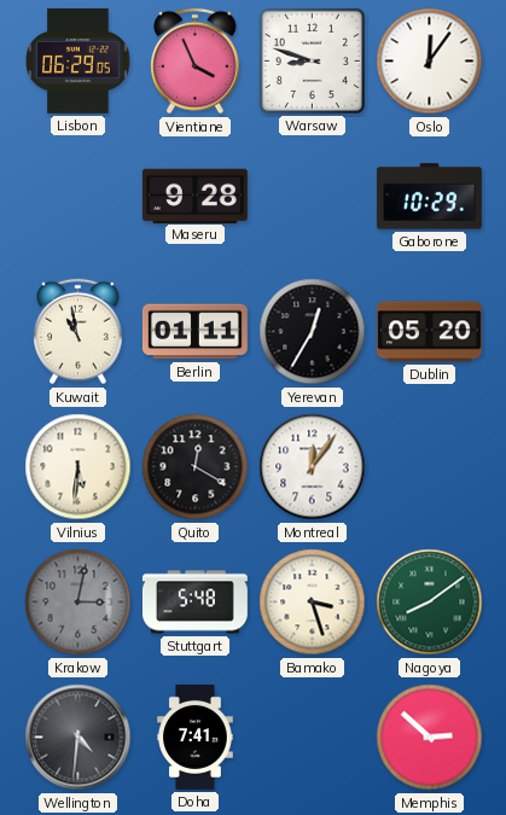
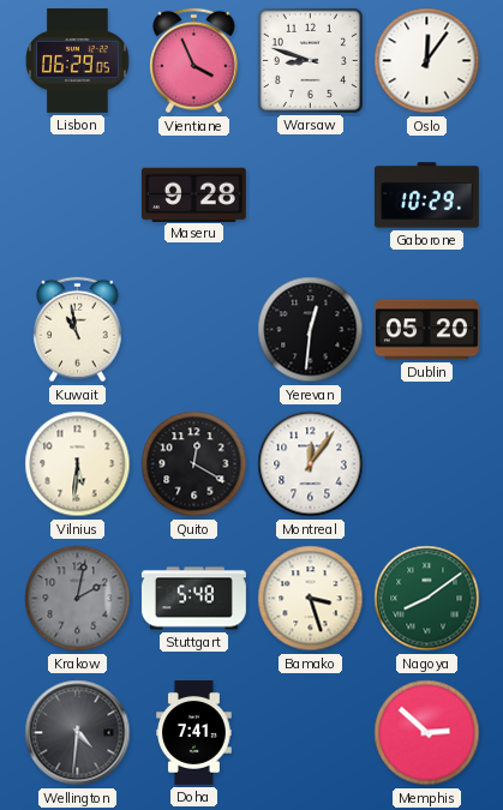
Berlin: 01:11 -> none (194, 332)
Yerevan: 12:35 -> 12:31 (311, 330)
Krakow: 3:02 -> 2:02 (78, 599)
